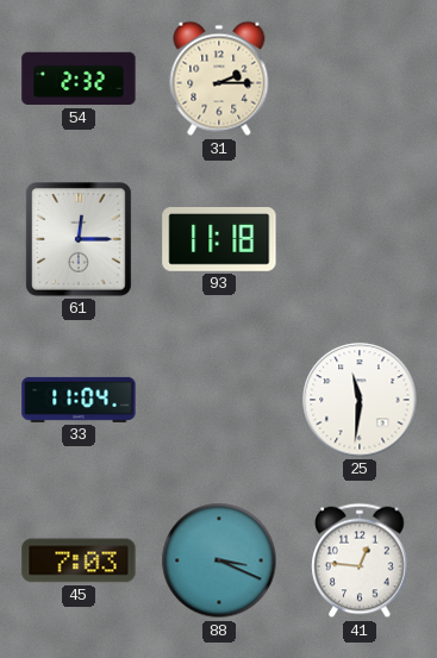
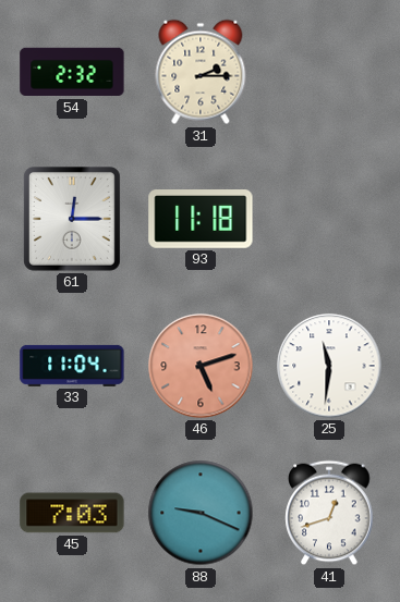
46: none -> 5:12 (201, 366)
88: 3:19 -> 9:19 (201, 513)
41: 12:46 -> 12:42 (329, 513)
